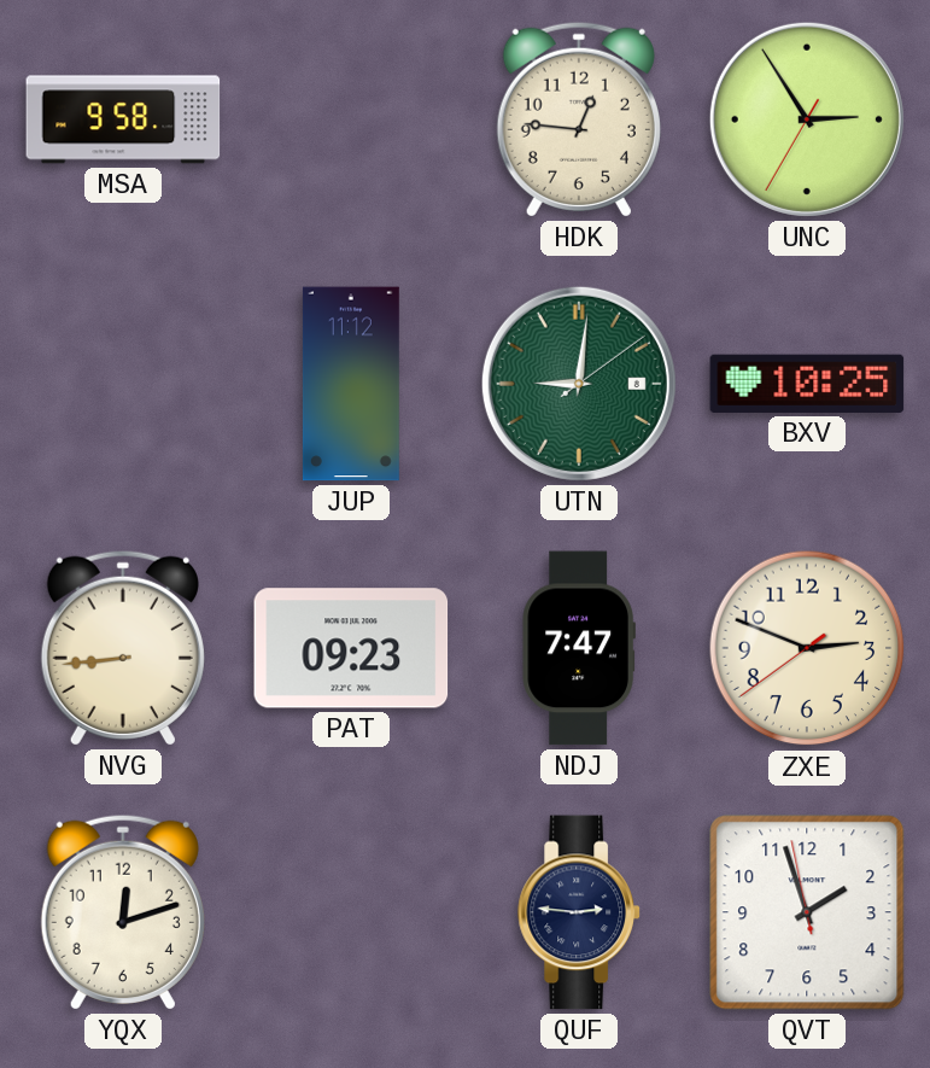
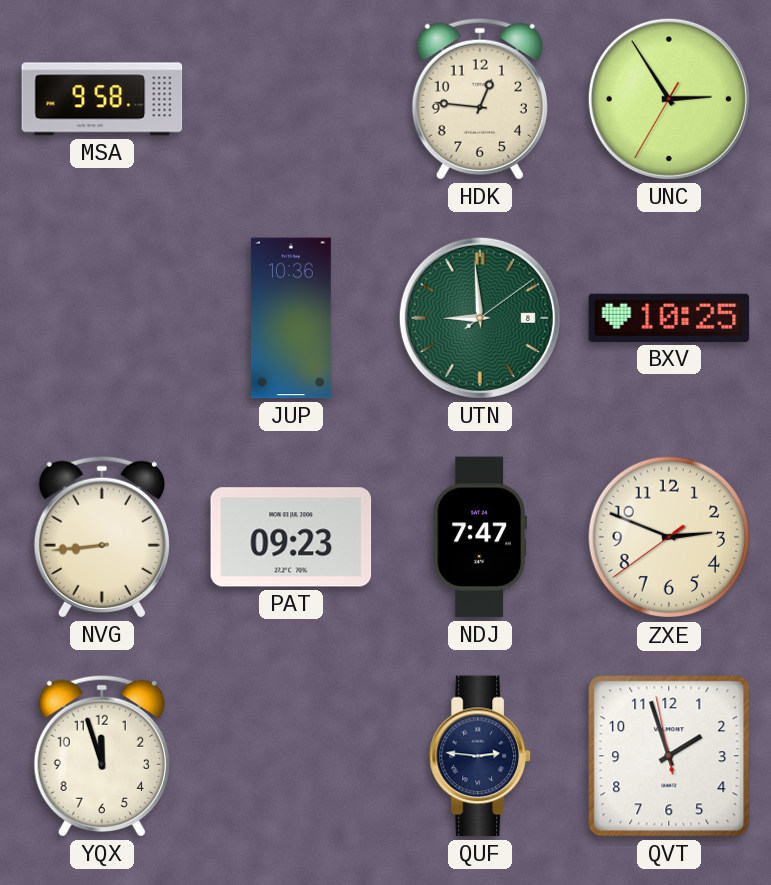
JUP: 11:12 -> 10:36 (291, 318)
UTN: 9:01 -> 8:59 (480, 318)
YQX: 12:12 -> 11:57 (102, 756)
